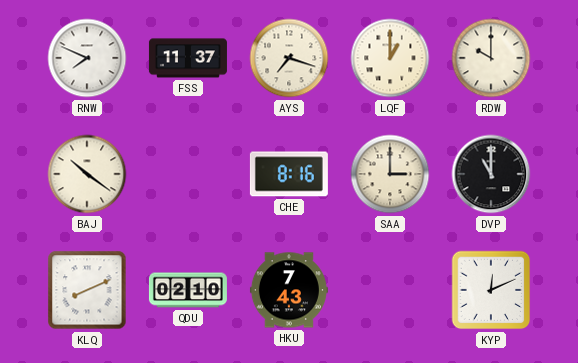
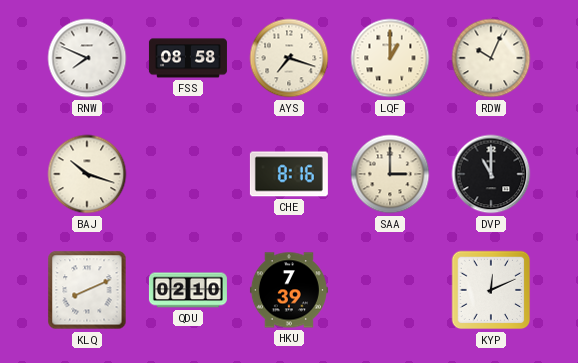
FSS: 11:37 -> 08:58 (188, 58)
RDW: 10:00 -> 10:04 (491, 58)
BAJ: 10:21 -> 10:18 (87, 174)
HKU: 7:43 -> 7:39 (289, 290)
